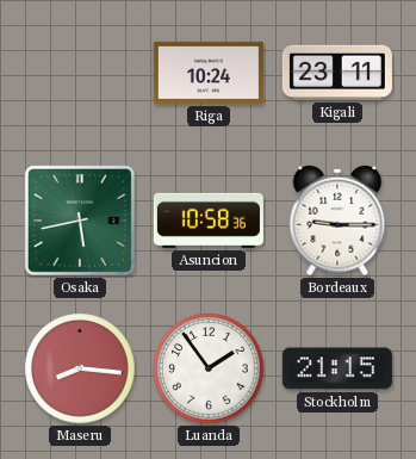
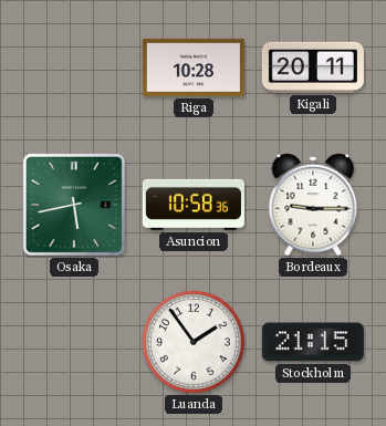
Riga: 10:24 -> 10:28 (194, 67)
Kigali: 23:11 -> 20:11 (313, 67)
Maseru: 8:16 -> none (81, 370)
